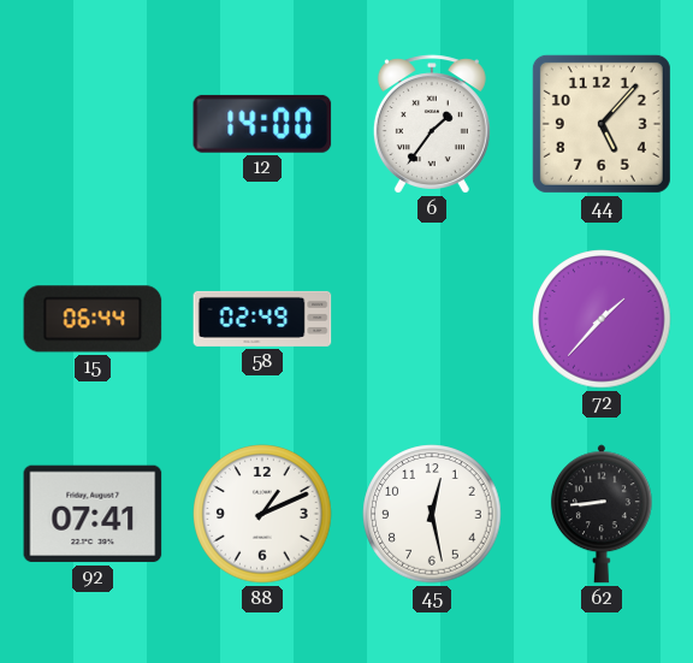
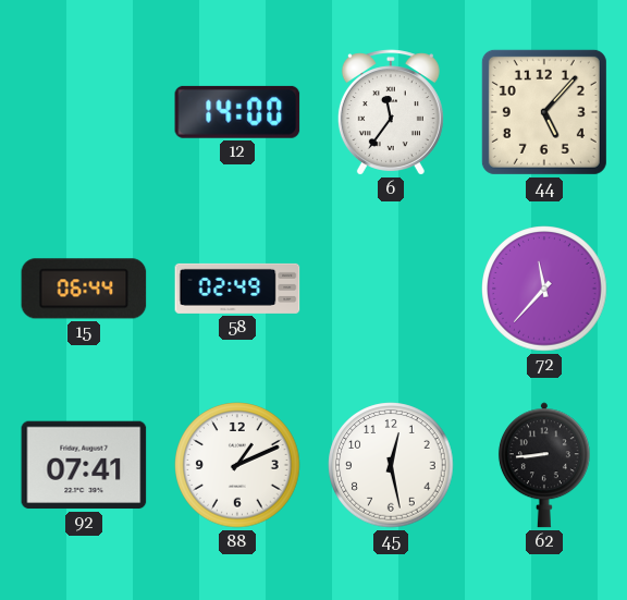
6: 1:36 -> 11:36 (391, 112)
72: 1:37 -> 11:37 (544, 289)
